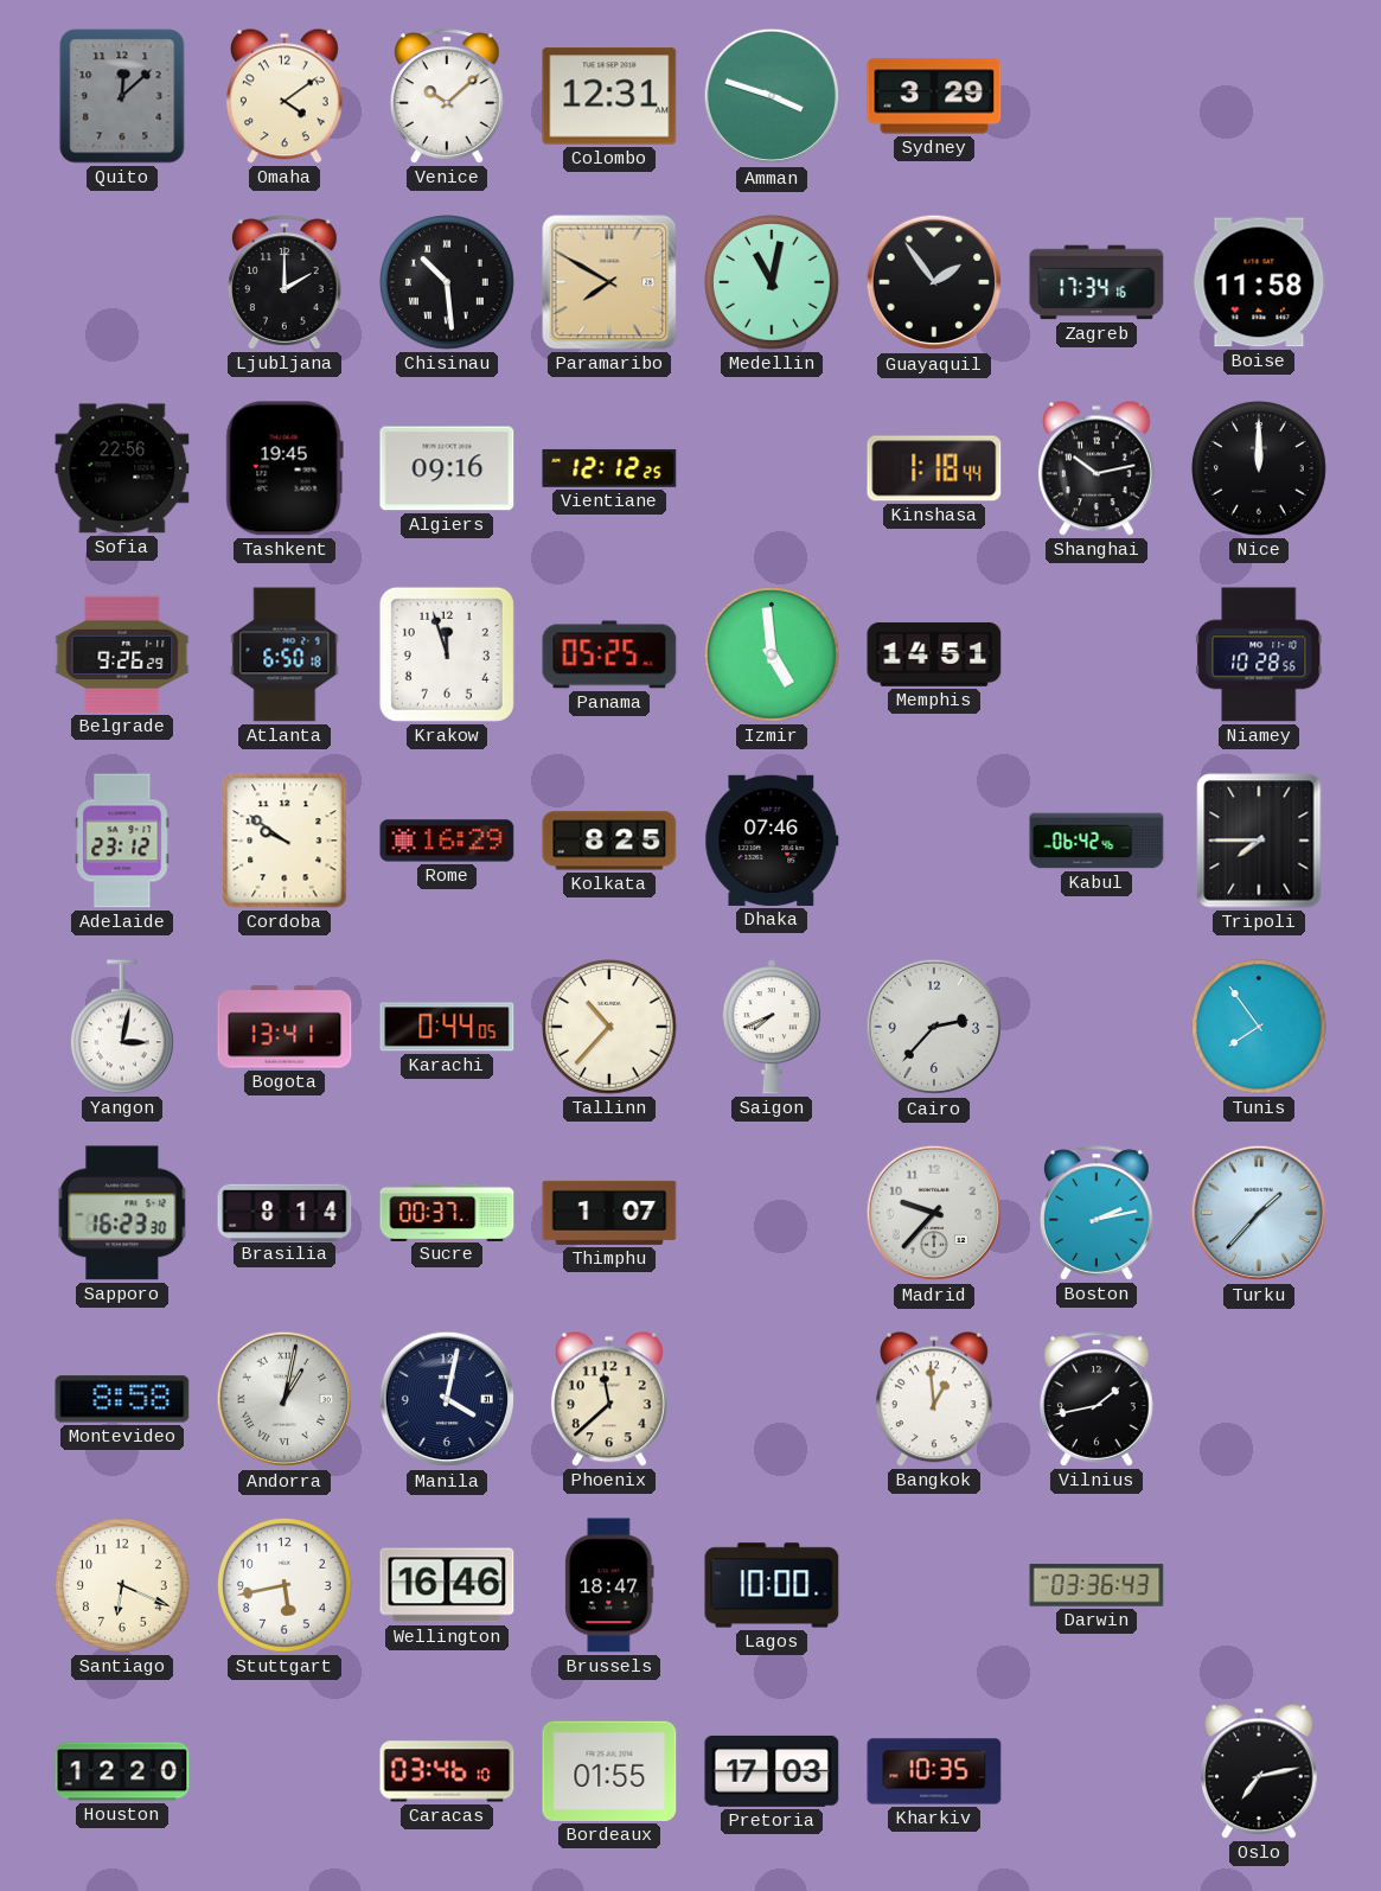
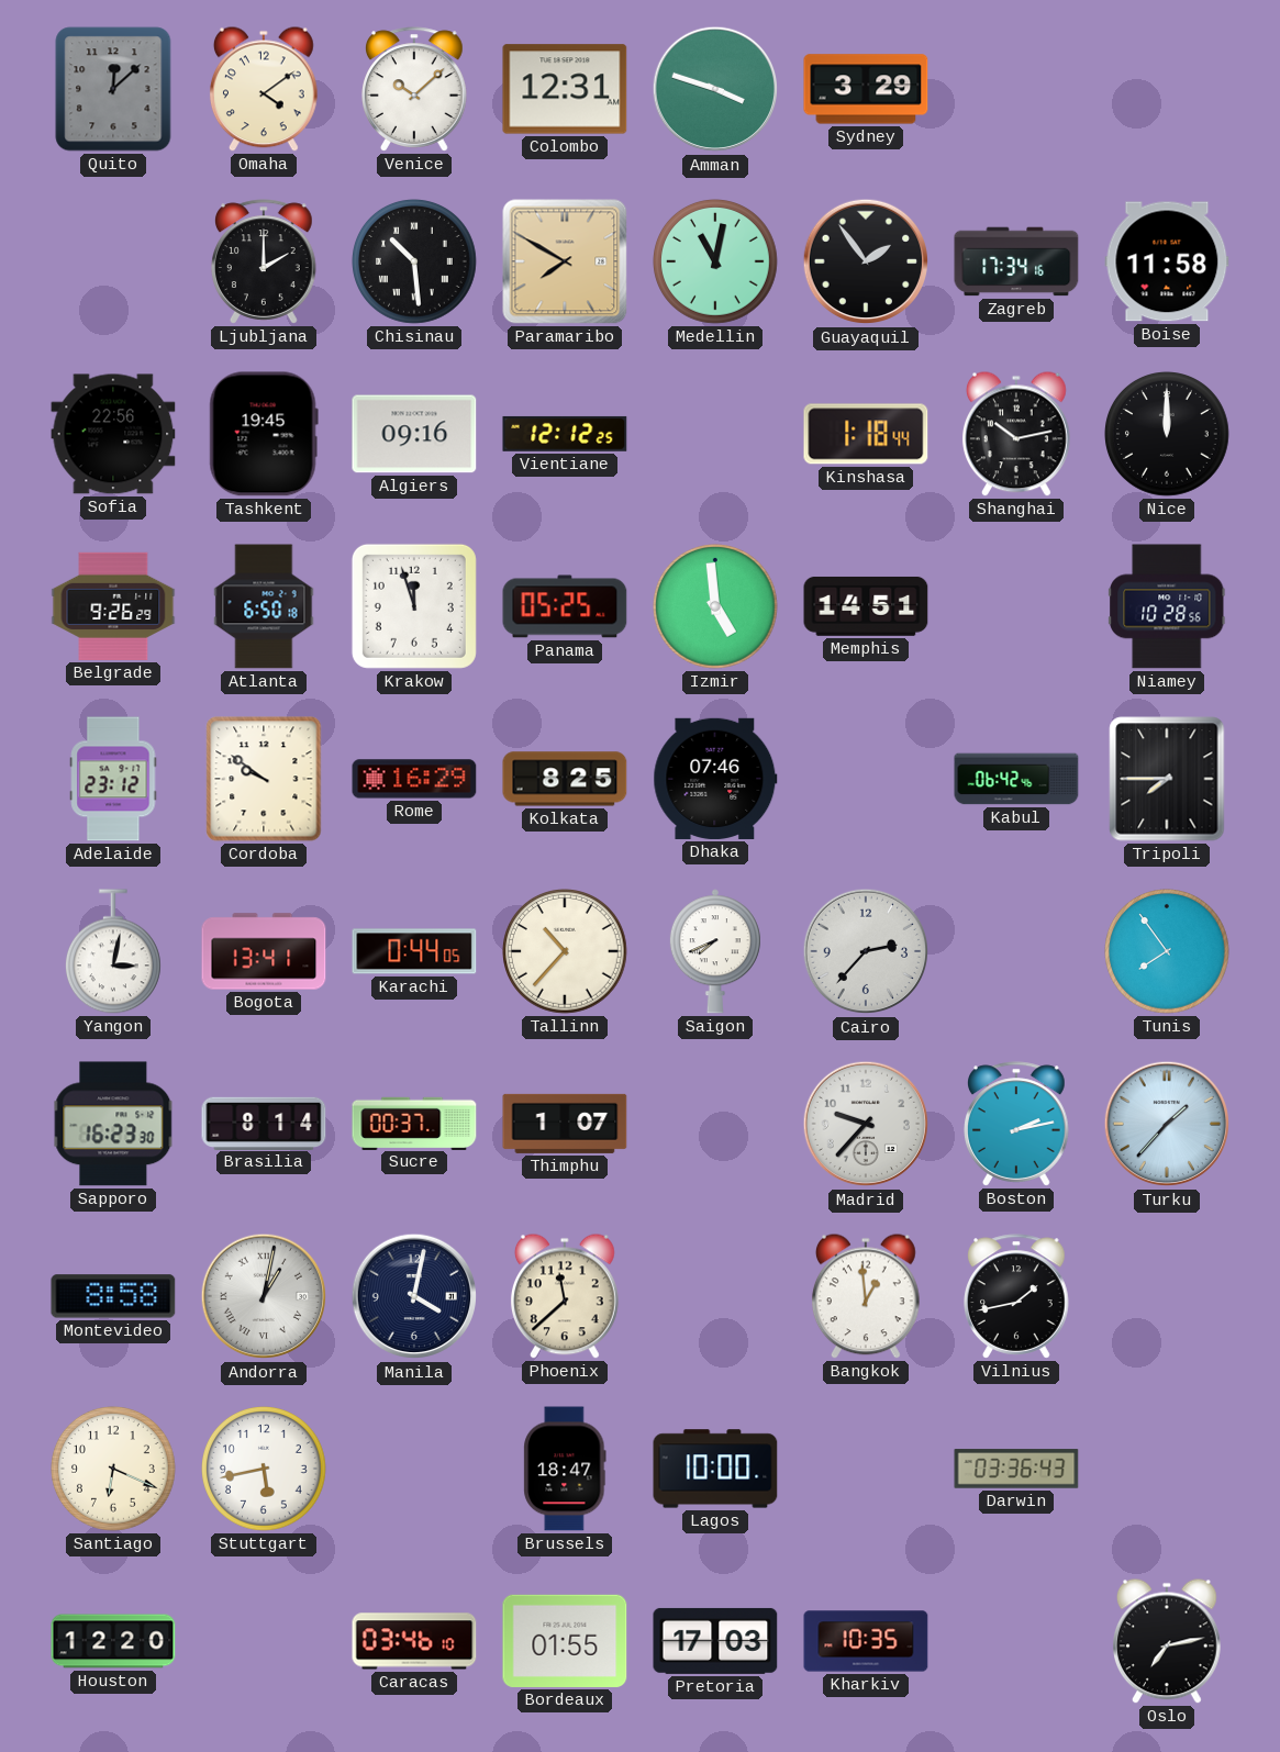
Wellington: 16:46 -> none (447, 1585)
